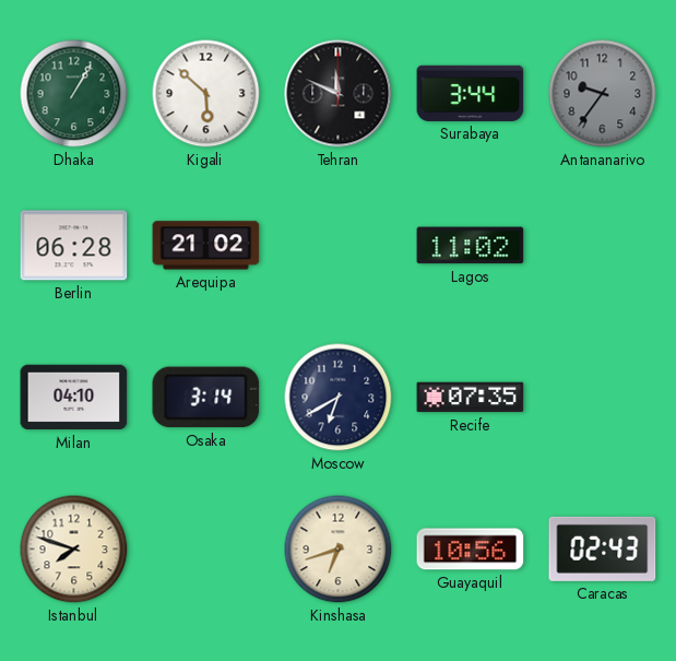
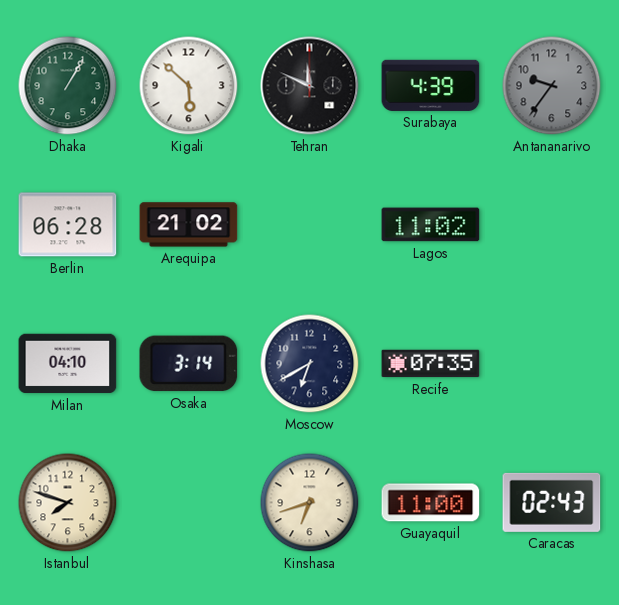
Surabaya: 3:44 -> 4:39 (431, 85)
Guayaquil: 10:56 -> 11:00 (431, 503)
